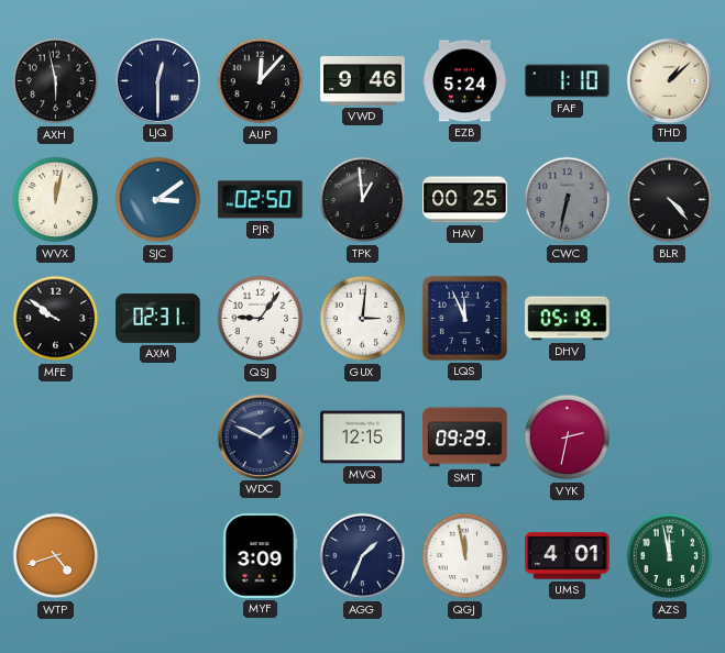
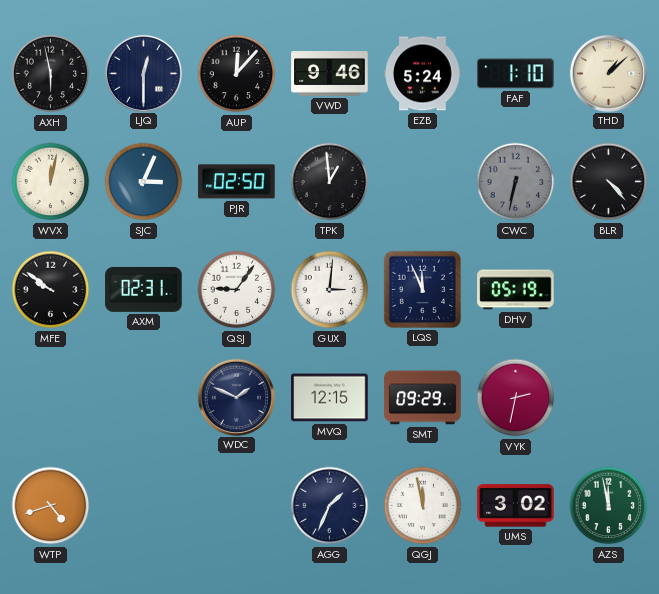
SJC: 3:09 -> 3:04 (144, 182)
HAV: 00:25 -> none (465, 200)
MYF: 3:09 -> none (261, 556)
UMS: 4:01 -> 3:02 (516, 506)
